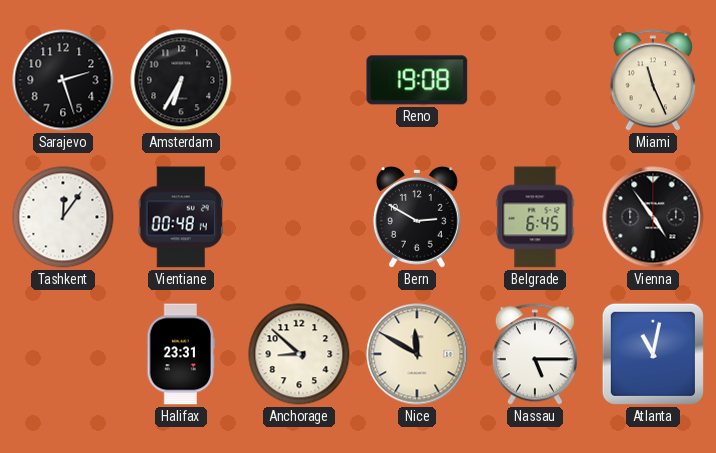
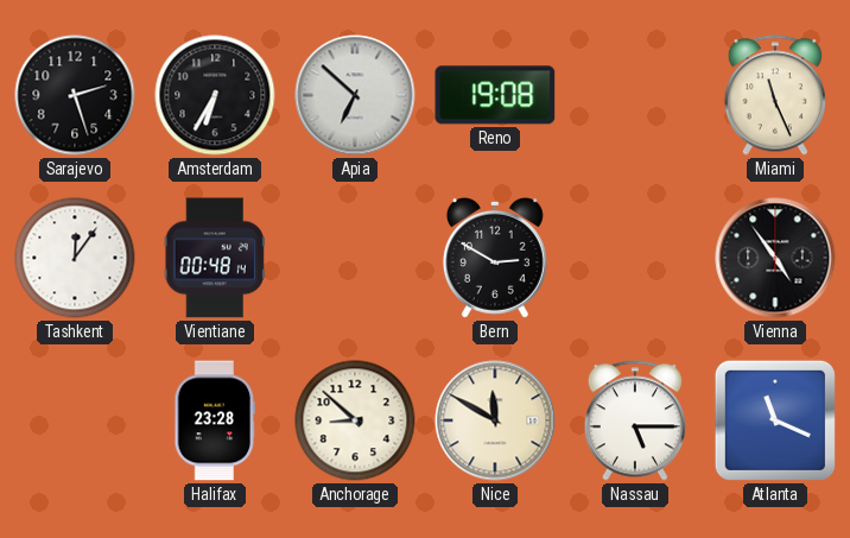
Apia: none -> 6:52 (355, 95)
Belgrade: 6:45 -> none (535, 217)
Halifax: 23:31 -> 23:28 (214, 420)
Atlanta: 11:02 -> 11:19 (775, 420)
